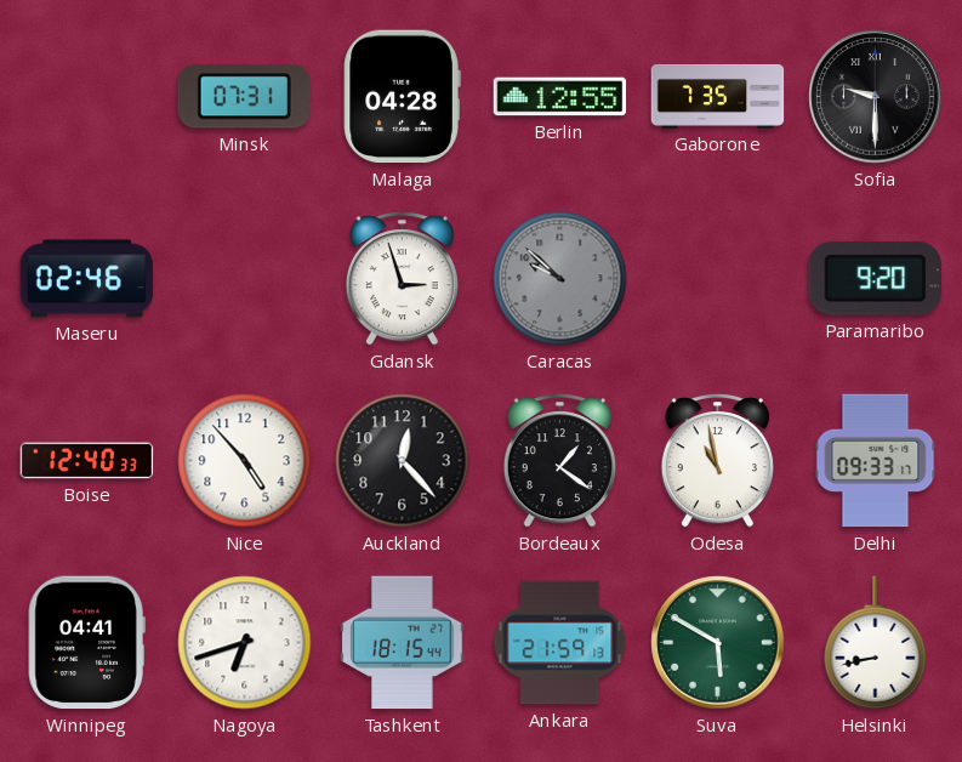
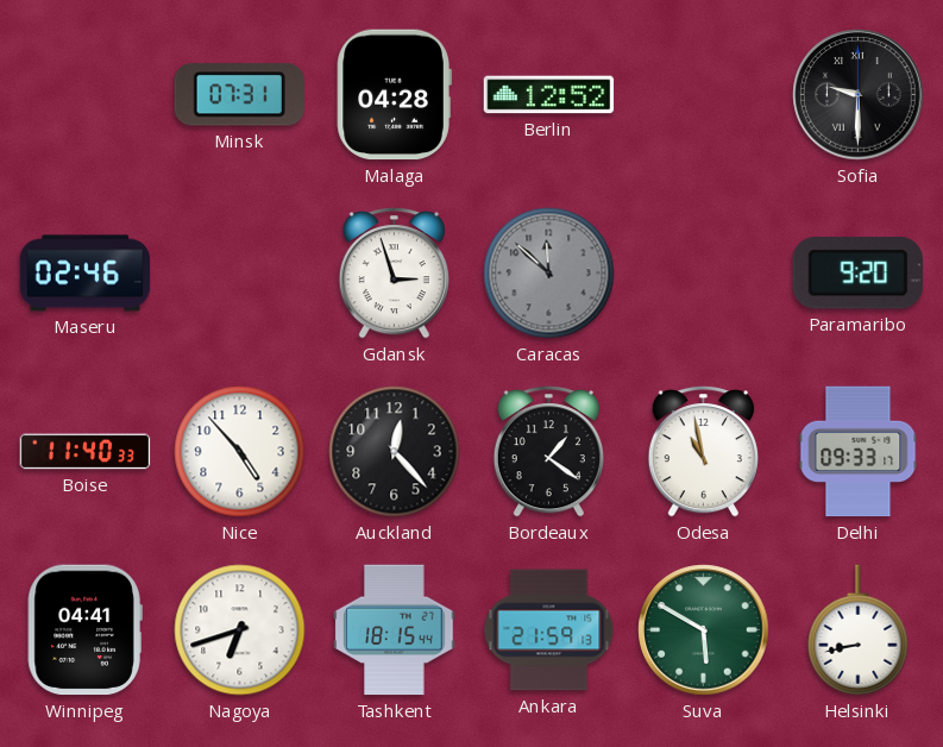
Berlin: 12:55 -> 12:52 (549, 95)
Gaborone: 7:35 -> none (718, 96)
Caracas: 9:52 -> 11:52 (549, 274)
Boise: 12:40 -> 11:40 (86, 452)
